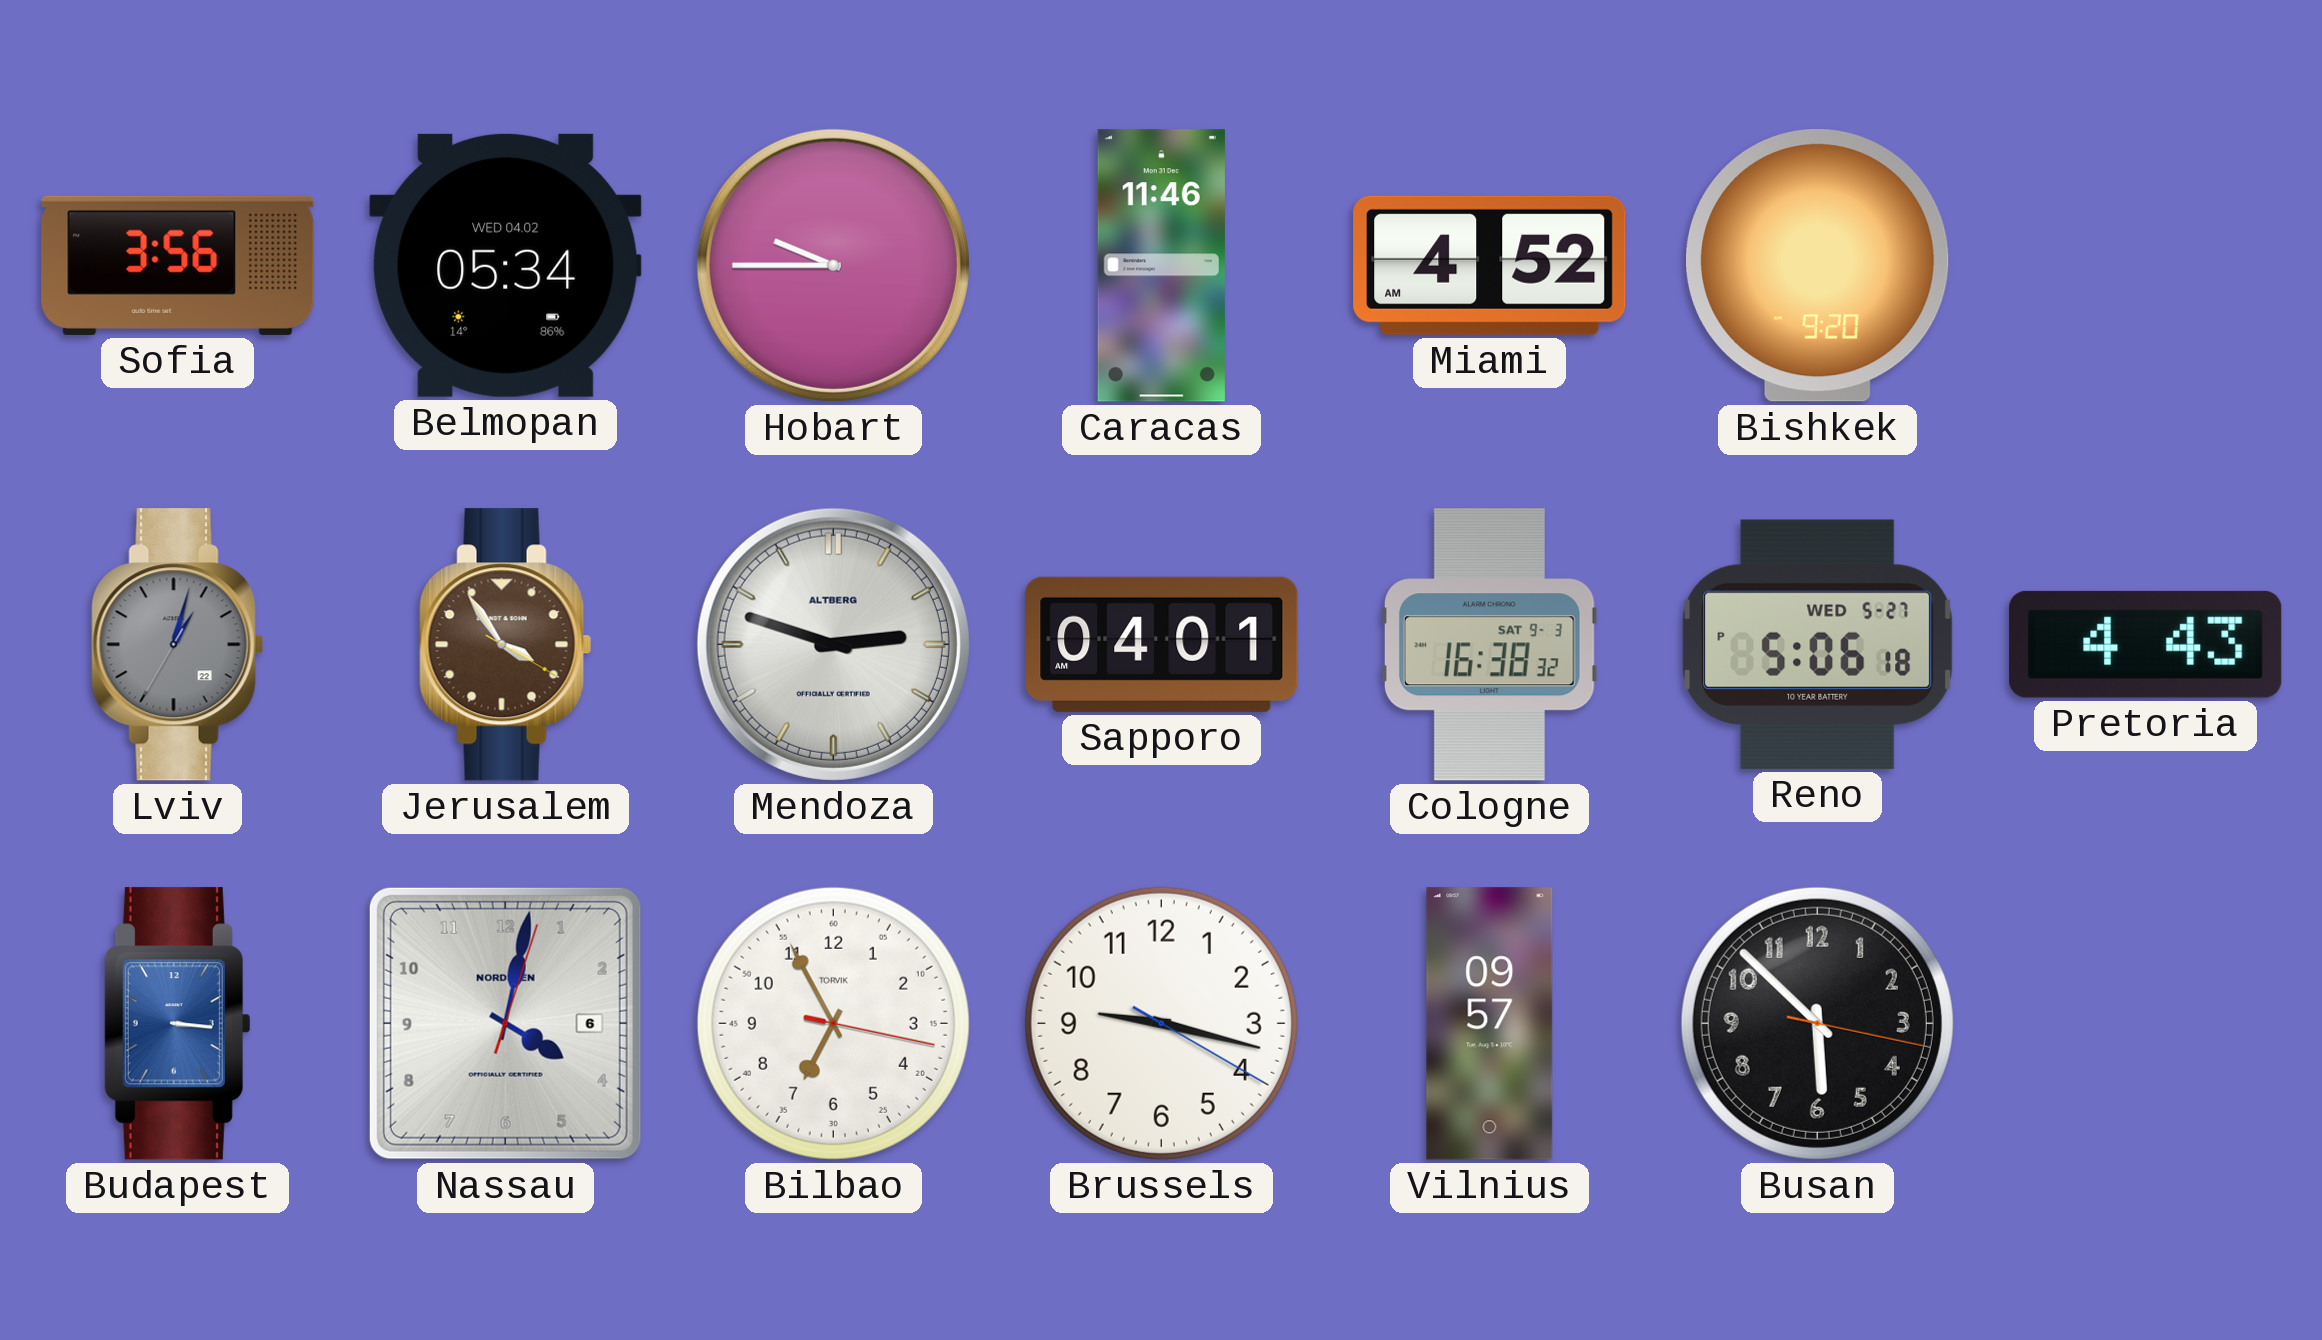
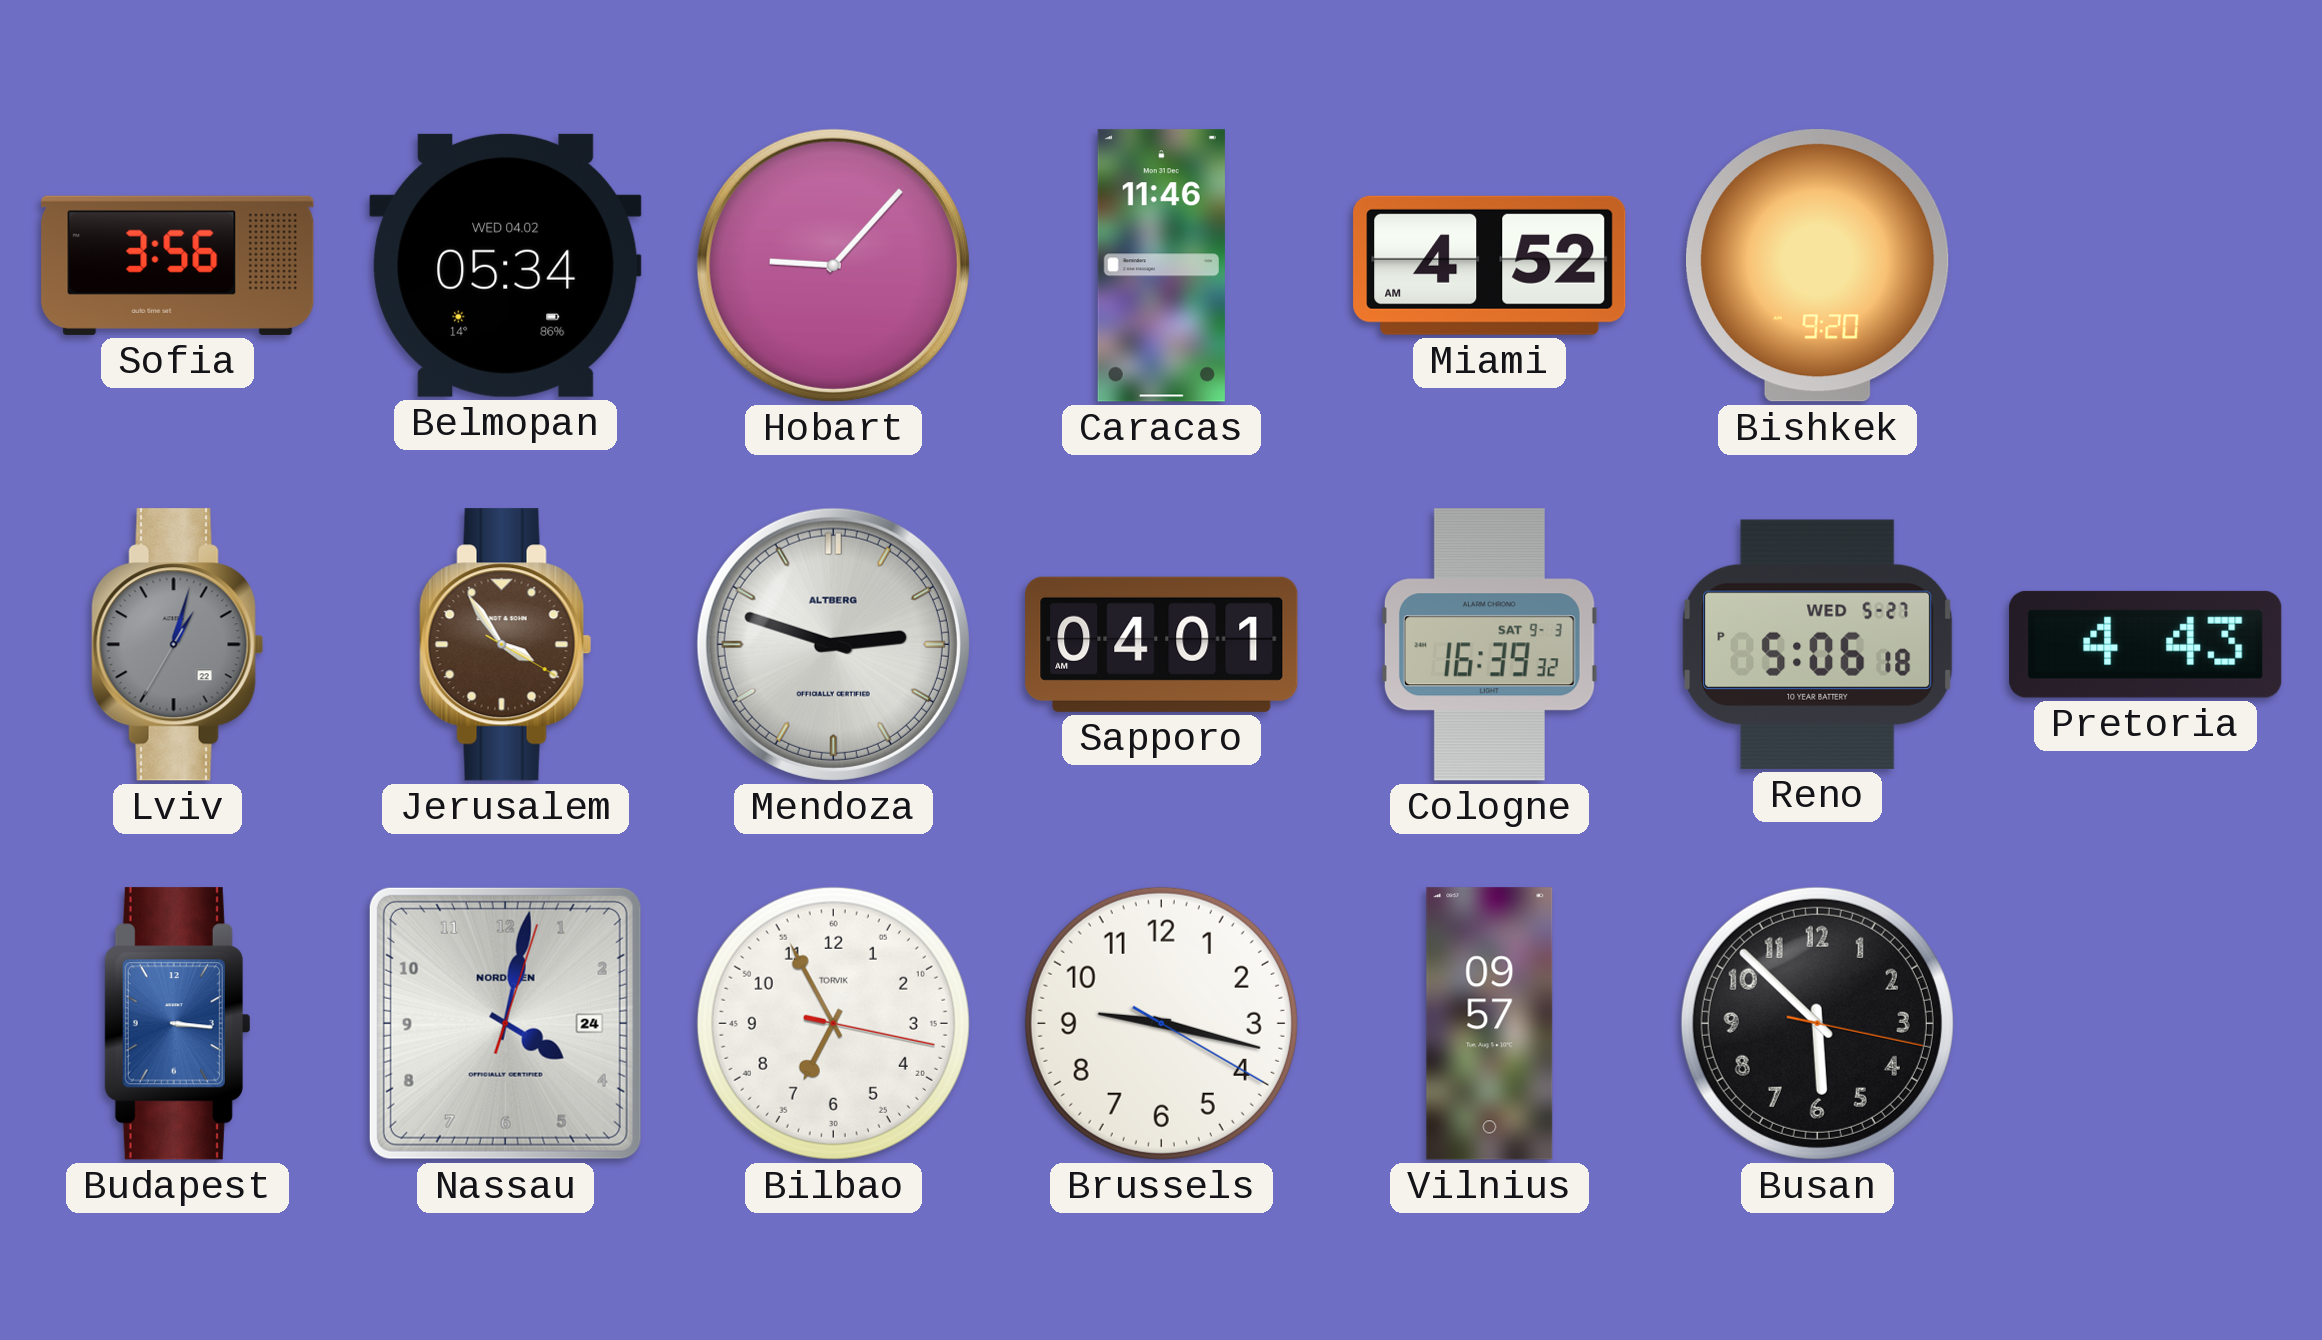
Hobart: 9:45 -> 9:07 (833, 265)
Cologne: 16:38 -> 16:39 (1489, 645)
Nassau date: 6 -> 24 (505, 1023)
